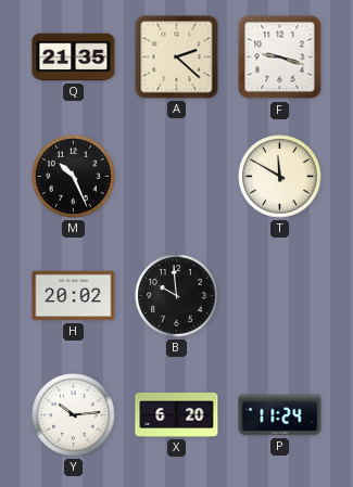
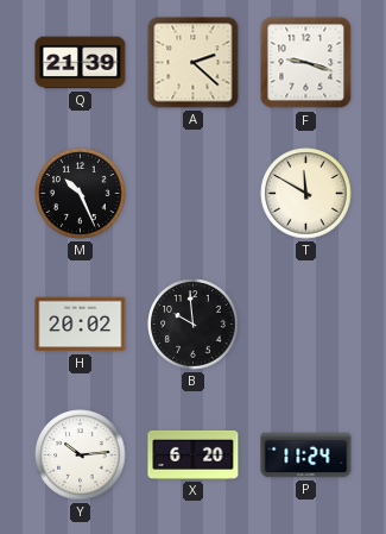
Q: 21:35 -> 21:39 (81, 63)
